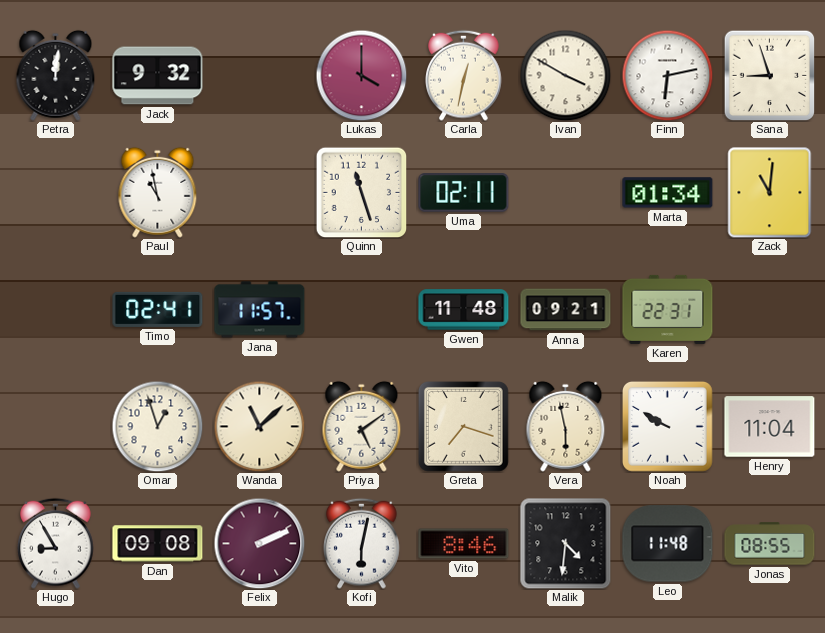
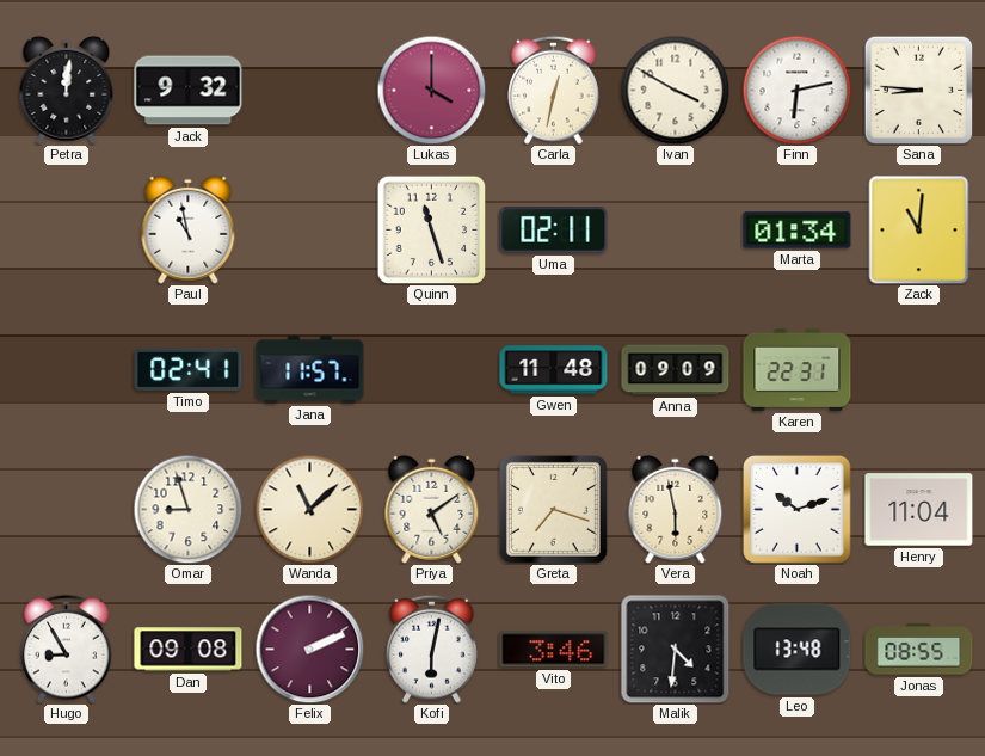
Sana: 8:57 -> 8:46 (918, 90)
Anna: 09:21 -> 09:09 (676, 370)
Omar: 12:57 -> 8:57 (187, 509)
Noah: 9:50 -> 10:12 (796, 509)
Vito: 8:46 -> 3:46 (554, 650)
Leo: 11:48 -> 13:48 (798, 650)
